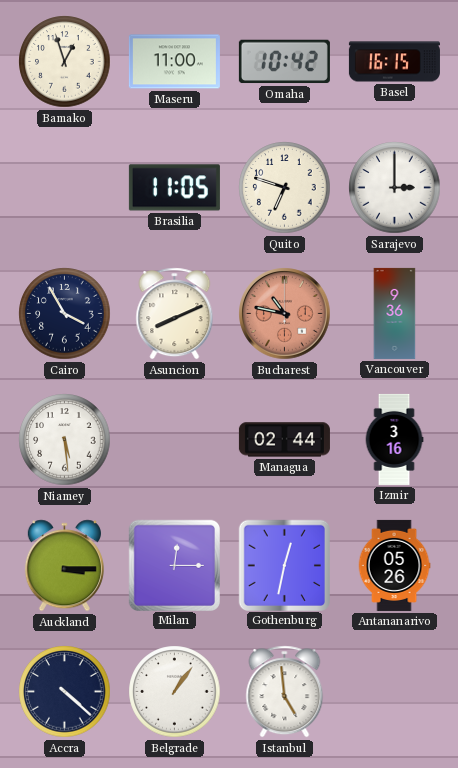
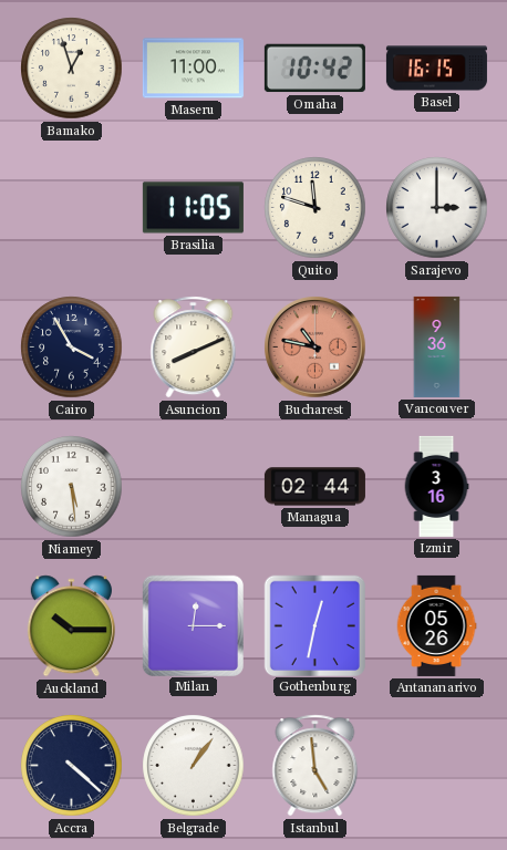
Quito: 6:48 -> 11:48 (315, 208)
Auckland: 3:15 -> 10:15 (71, 626)
